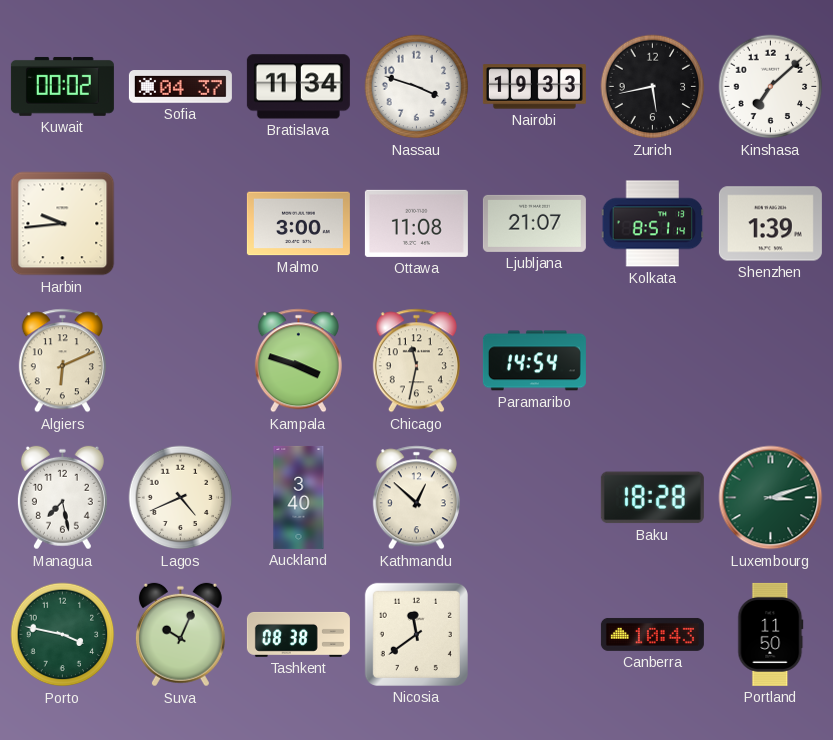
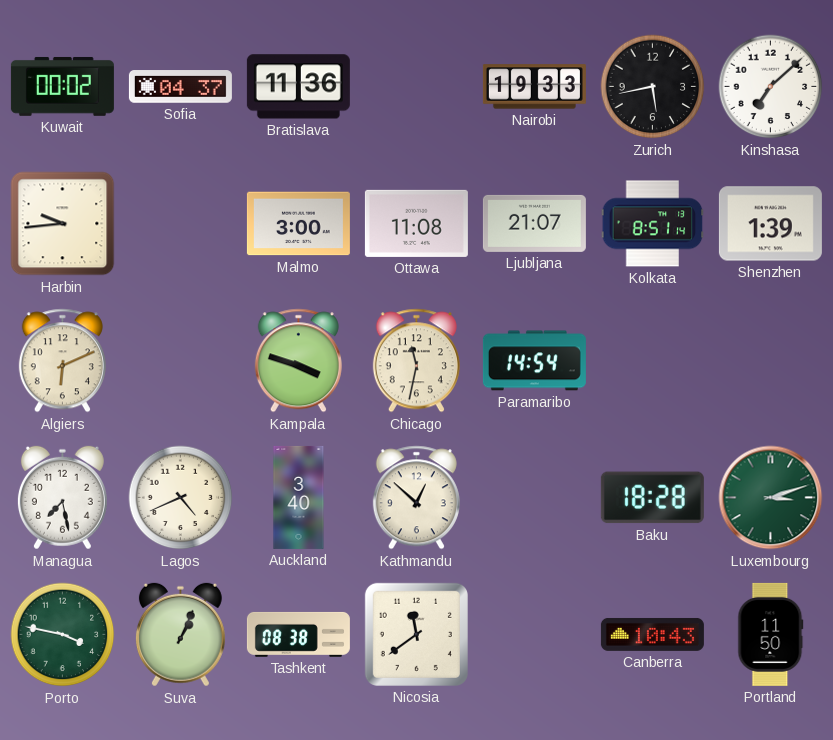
Bratislava: 11:34 -> 11:36 (298, 87)
Nassau: 3:48 -> none (417, 87)
Suva: 10:04 -> 1:04 (180, 635)
